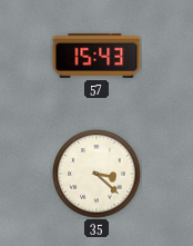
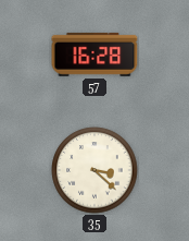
57: 15:43 -> 16:28 (94, 55)
